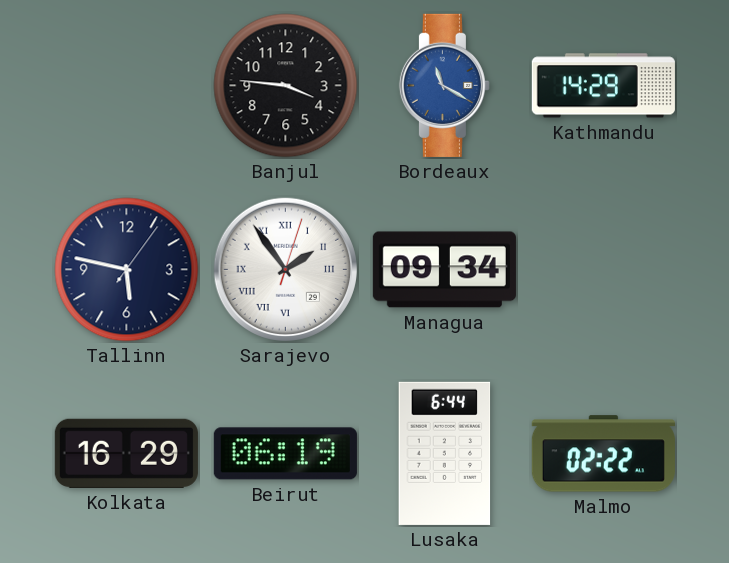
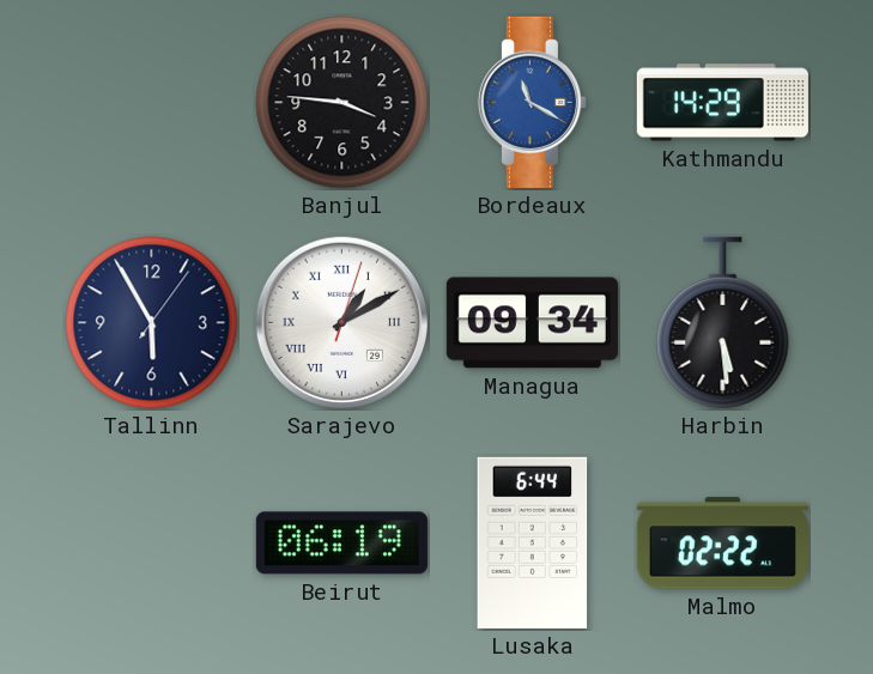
Tallinn: 5:47 -> 5:55 (152, 323)
Sarajevo: 1:54 -> 1:10 (341, 322)
Harbin: none -> 5:29 (723, 323)
Kolkata: 16:29 -> none (126, 453)
